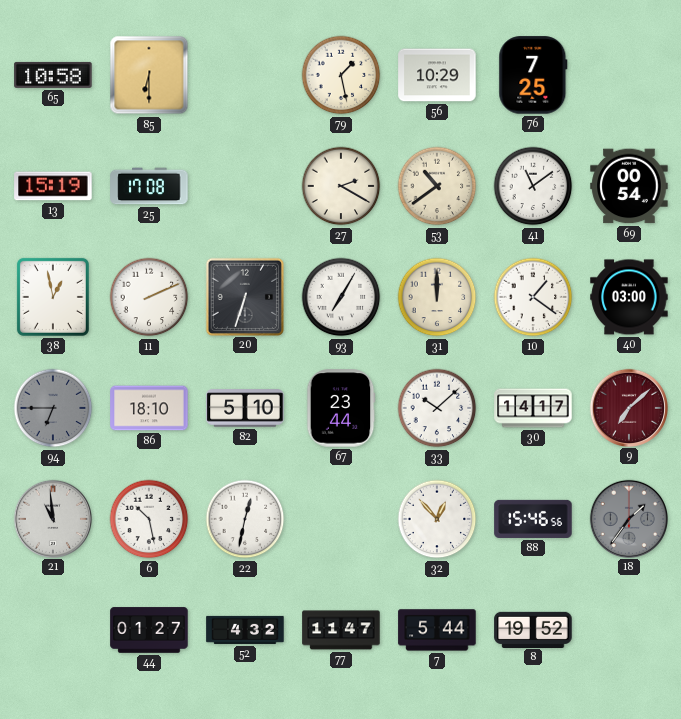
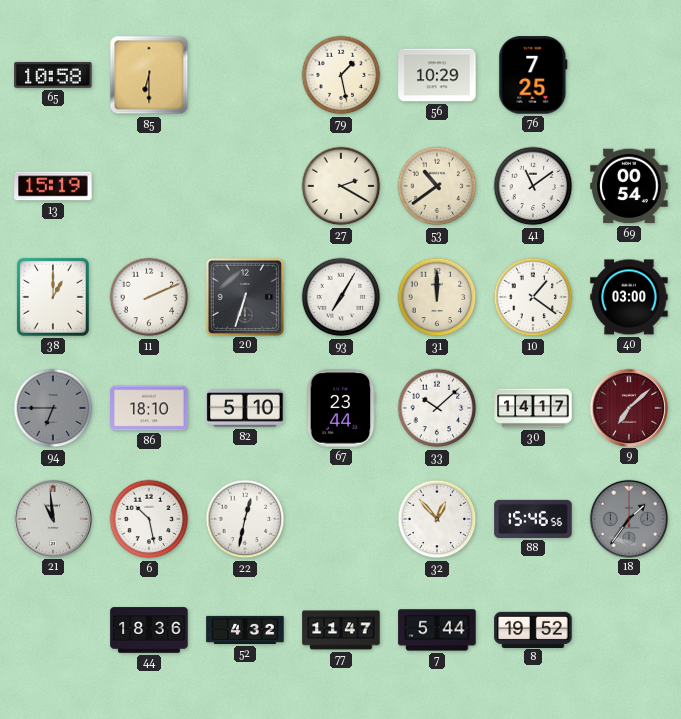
25: 17:08 -> none (149, 186)
38: 12:58 -> 1:00 (53, 297)
44: 01:27 -> 18:36 (149, 630)
